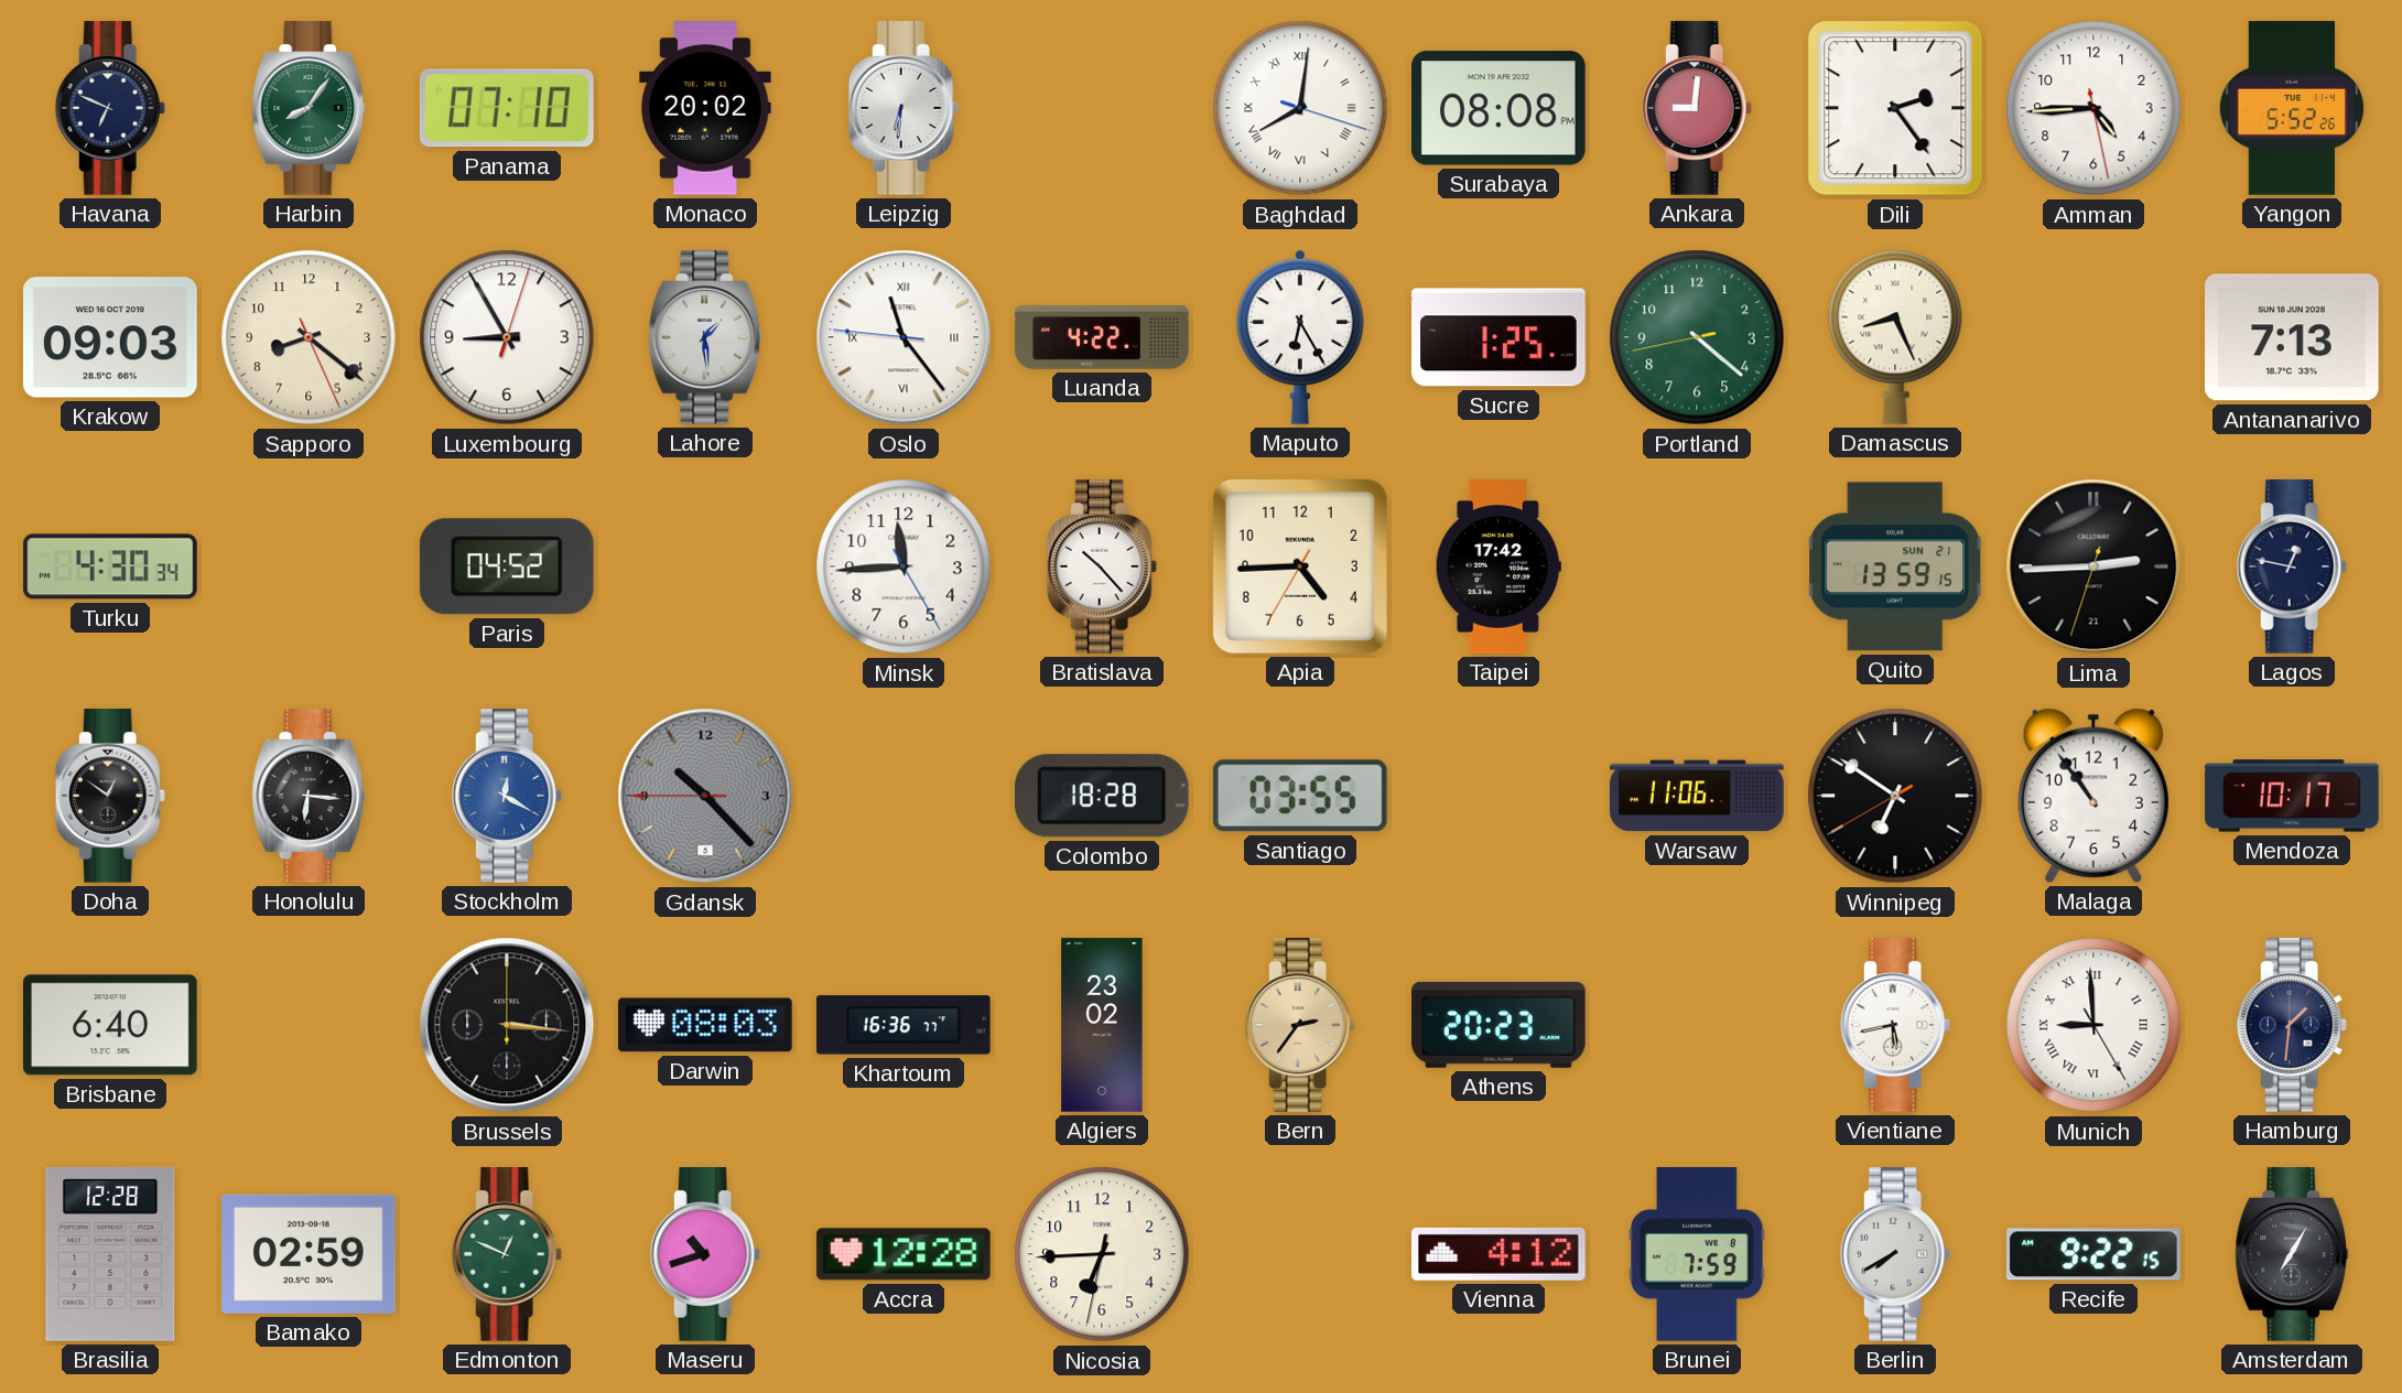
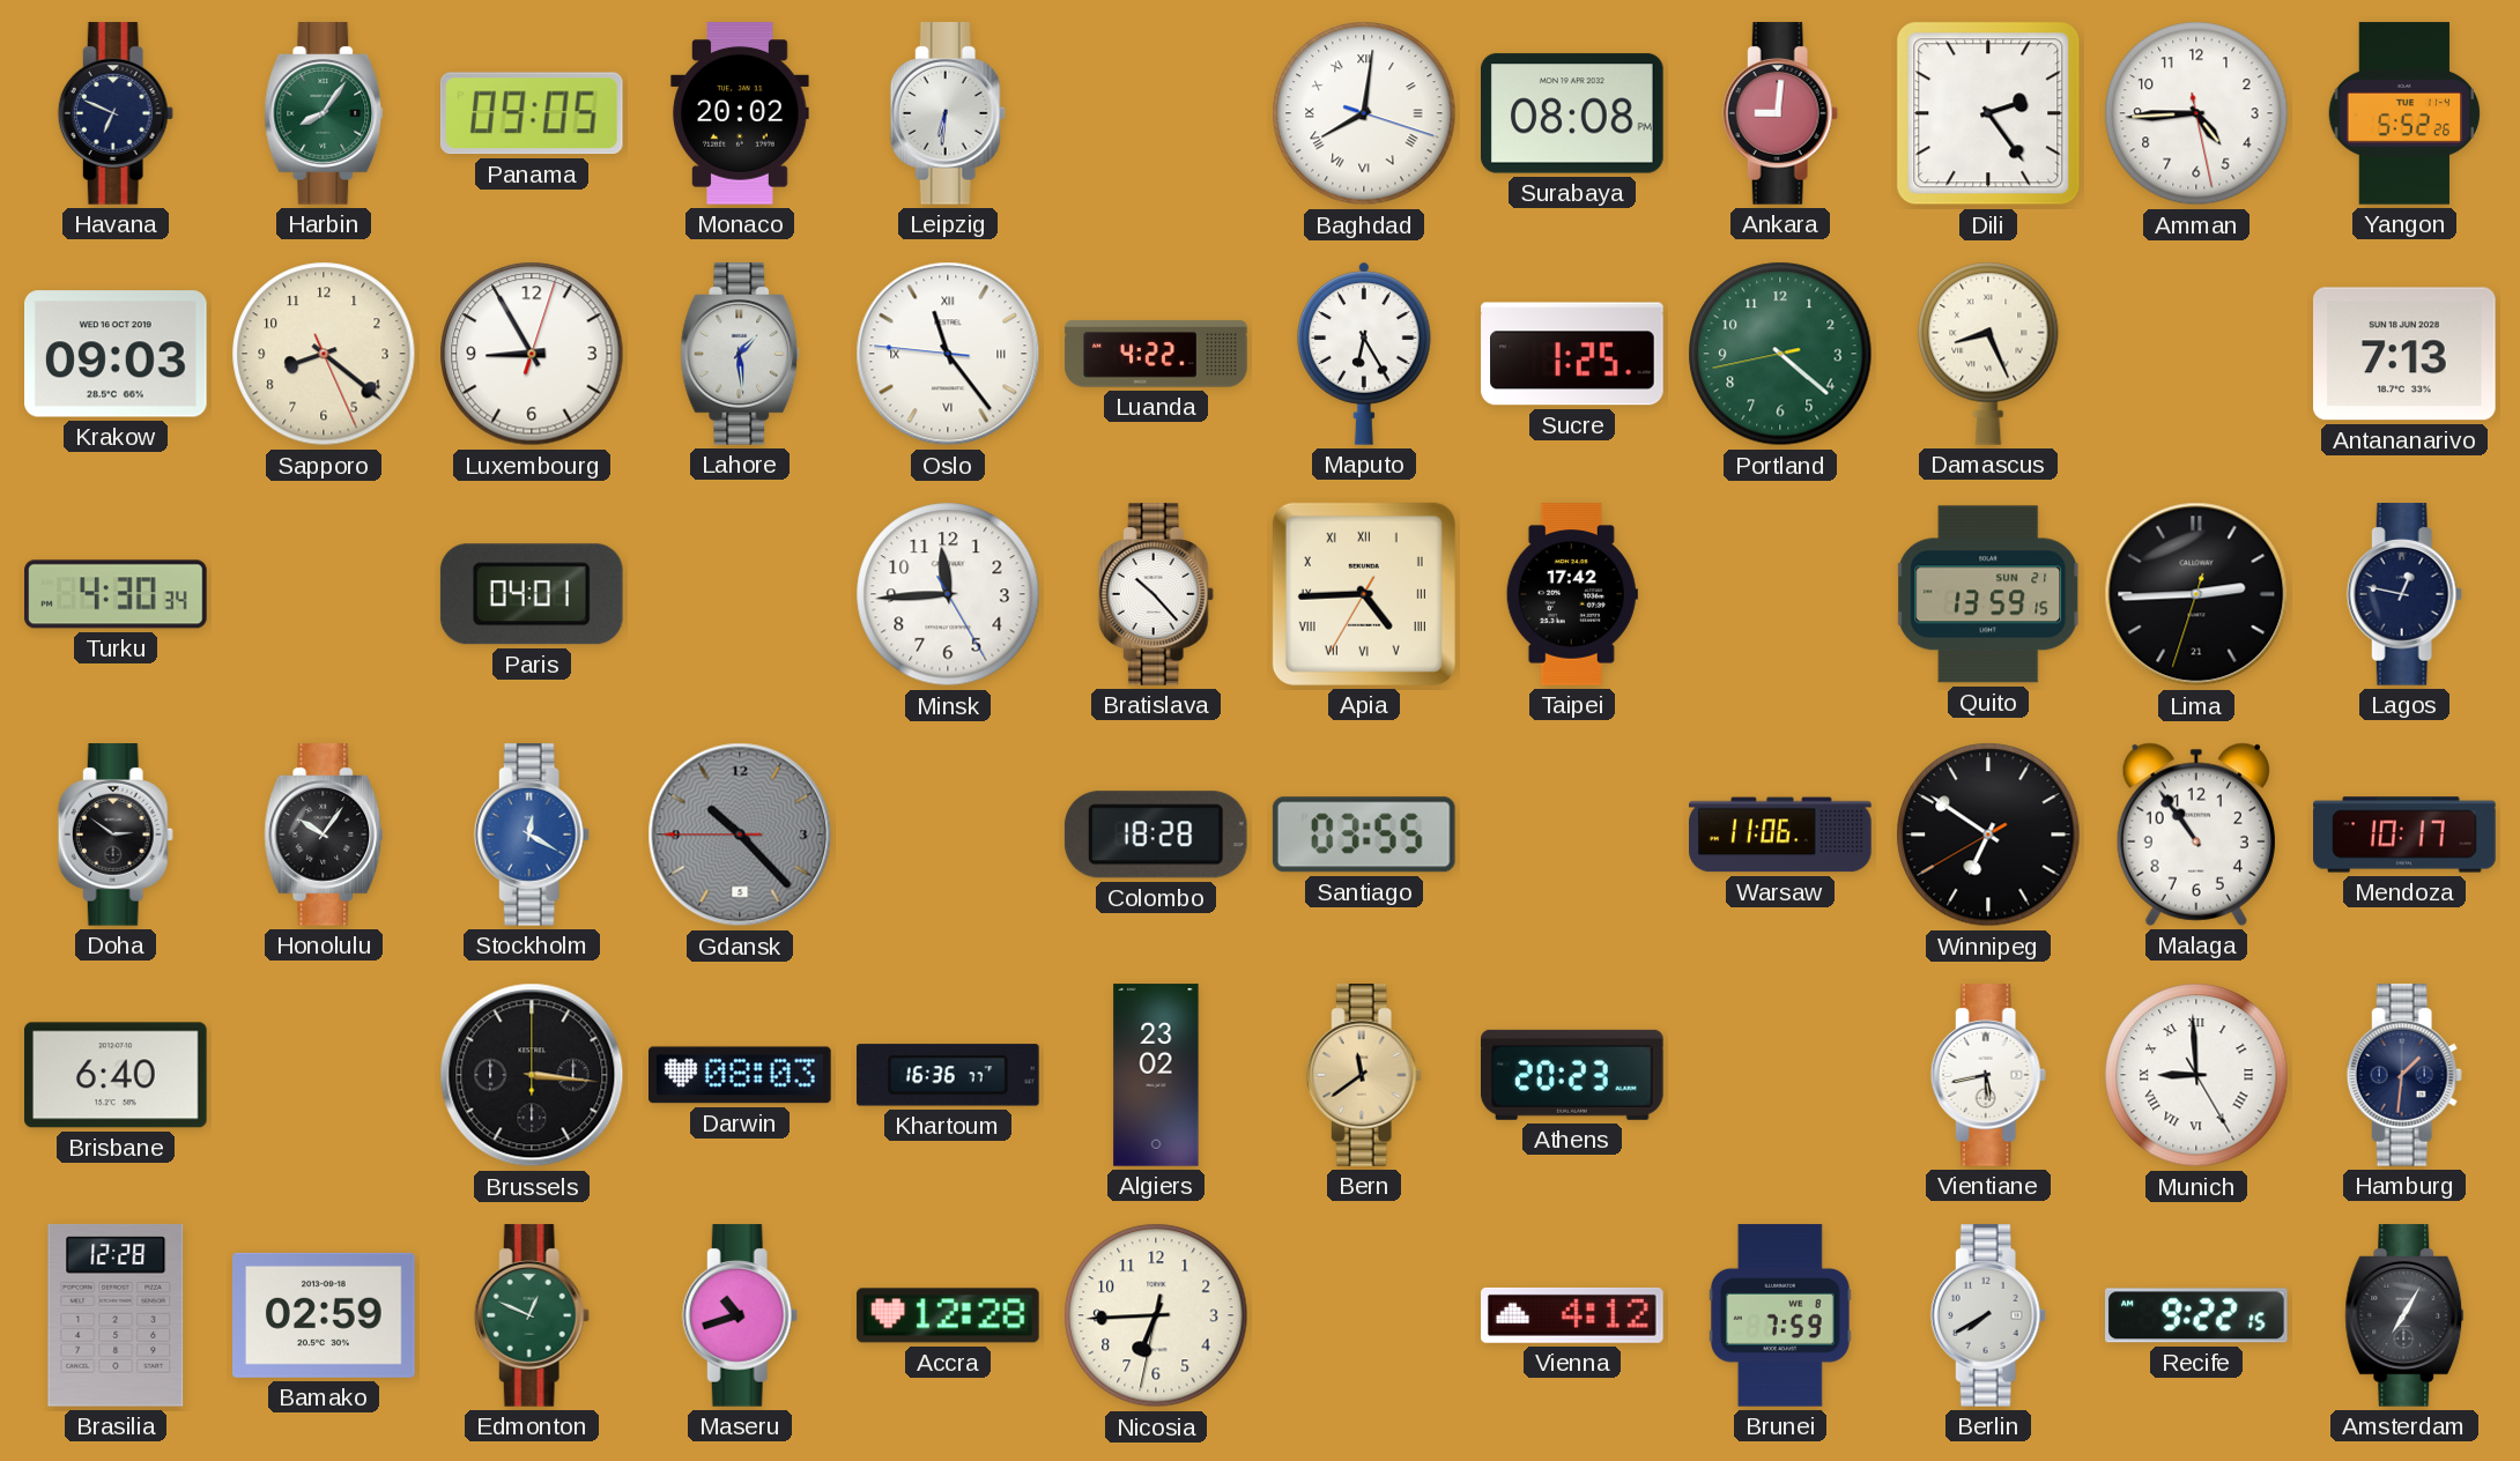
Panama: 07:10 -> 09:05 (532, 113)
Paris: 04:52 -> 04:01 (532, 594)
Apia numerals: Arabic -> Roman (1364, 594)
Doha: 12:51 -> 2:51 (116, 835)
Honolulu: 6:16 -> 10:06 (324, 835)
Bern: 2:36 -> 11:39 (1364, 1075)
